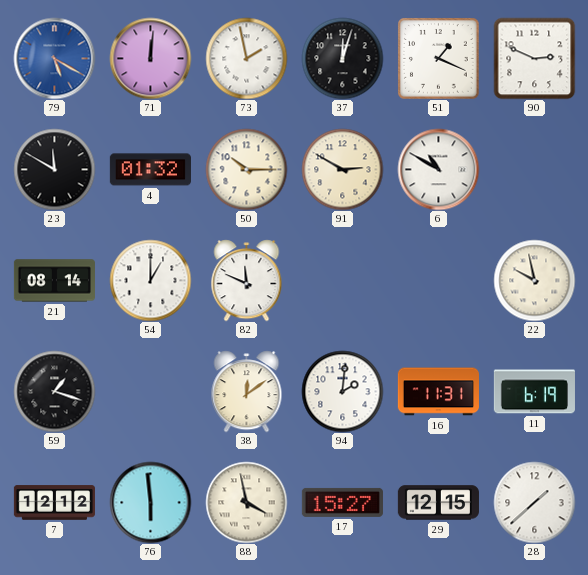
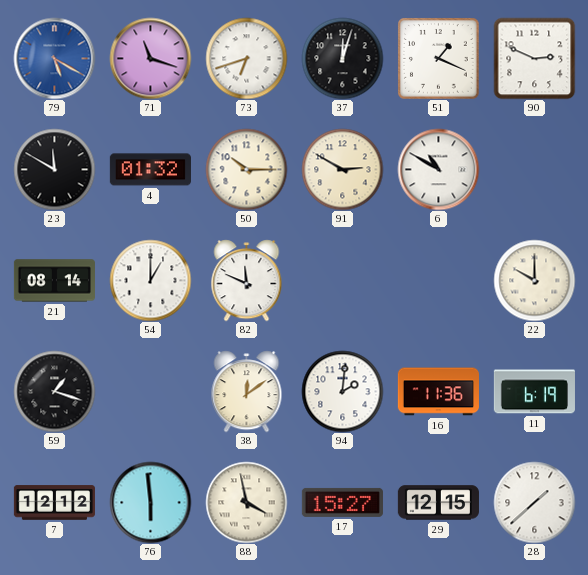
71: 12:01 -> 11:18 (150, 58)
73: 1:58 -> 6:42 (246, 58)
22: 9:58 -> 10:00 (534, 280)
16: 11:31 -> 11:36 (438, 392)
